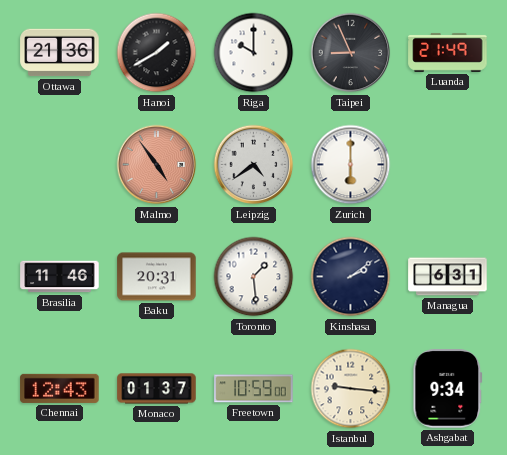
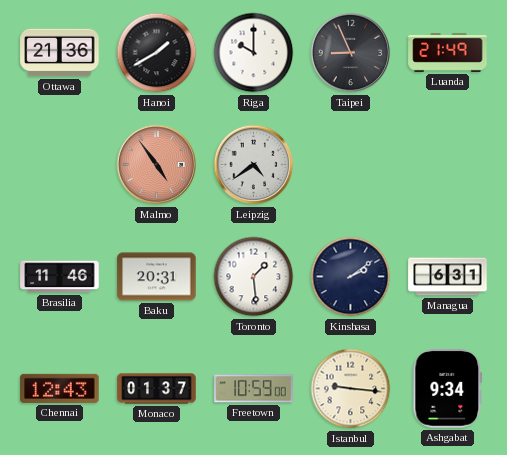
Zurich: 6:00 -> none (351, 165)
